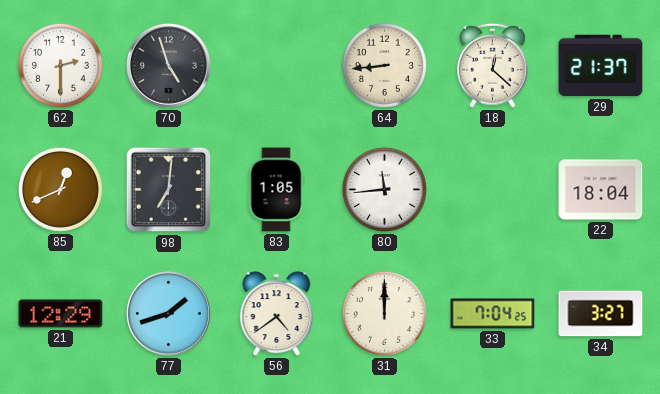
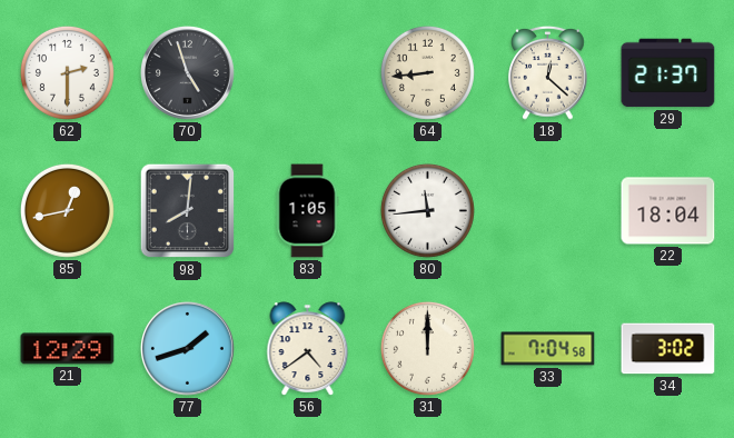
85: 12:41 -> 12:43 (67, 210)
98: 7:01 -> 8:01 (188, 211)
33: 7:04:25 -> 7:04:58 (548, 349)
34: 3:27 -> 3:02 (668, 349)
